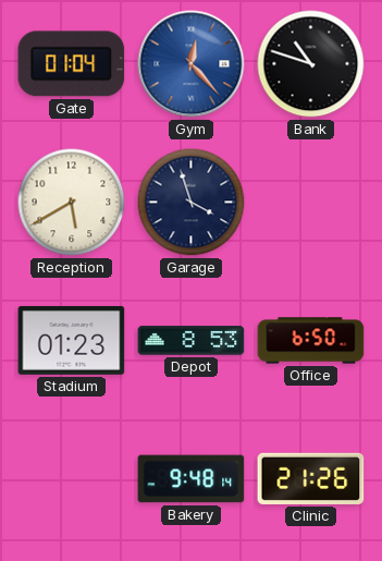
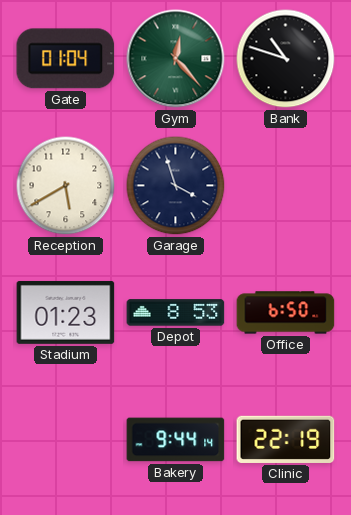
Gym dial: blue -> green (176, 59)
Bakery: 9:48 -> 9:44 (176, 440)
Clinic: 21:26 -> 22:19 (286, 439)
